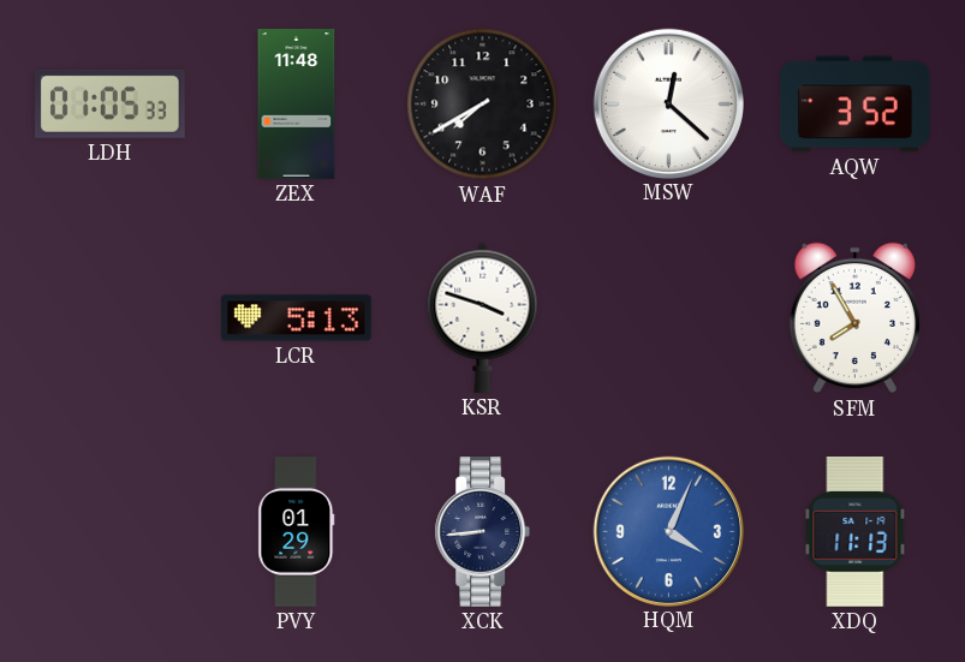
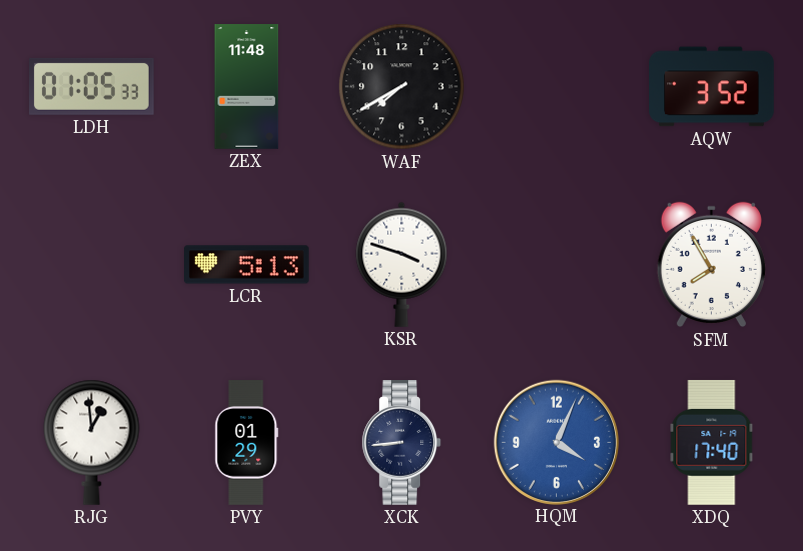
MSW: 12:22 -> none (668, 103)
RJG: none -> 12:59 (92, 442)
XDQ: 11:13 -> 17:40 (712, 442)
